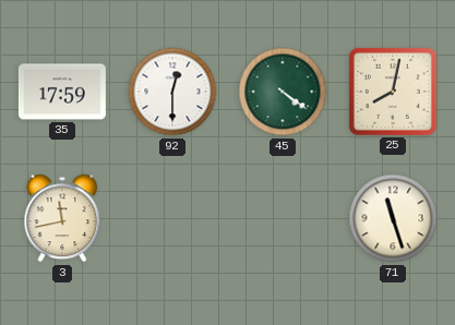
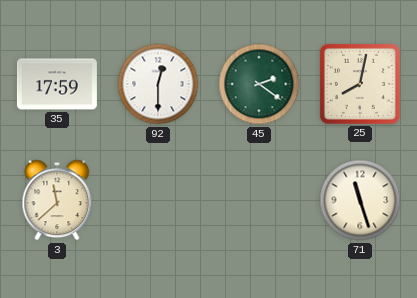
45: 4:21 -> 2:21 (259, 84)
3: 11:43 -> 11:38 (57, 200)
